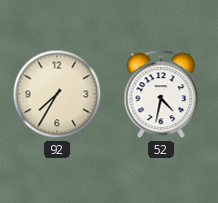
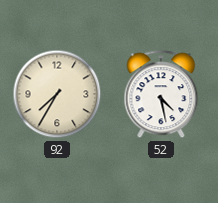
52: 4:32 -> 4:28 (161, 95)
